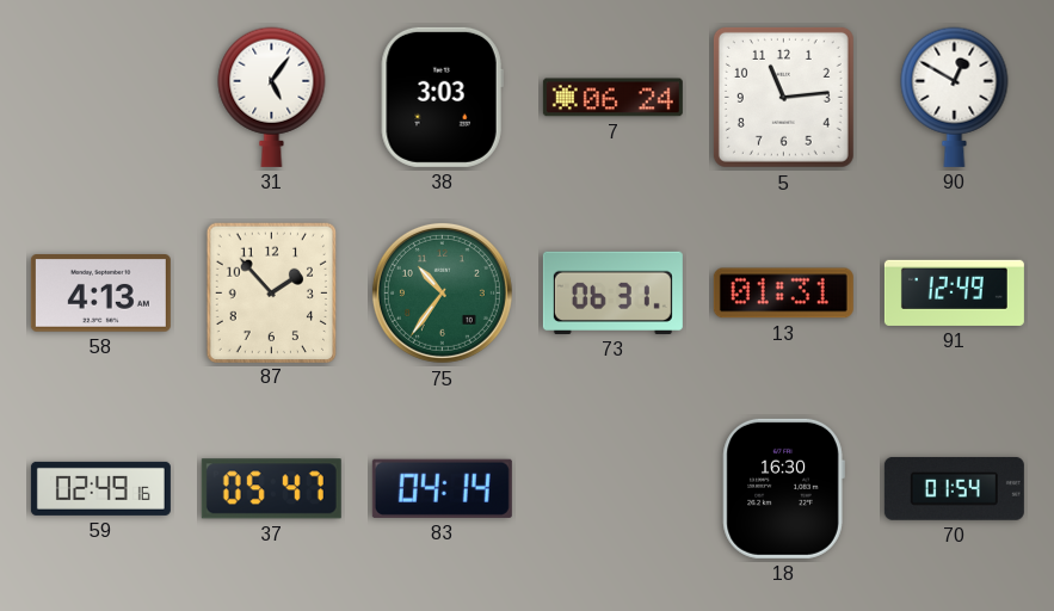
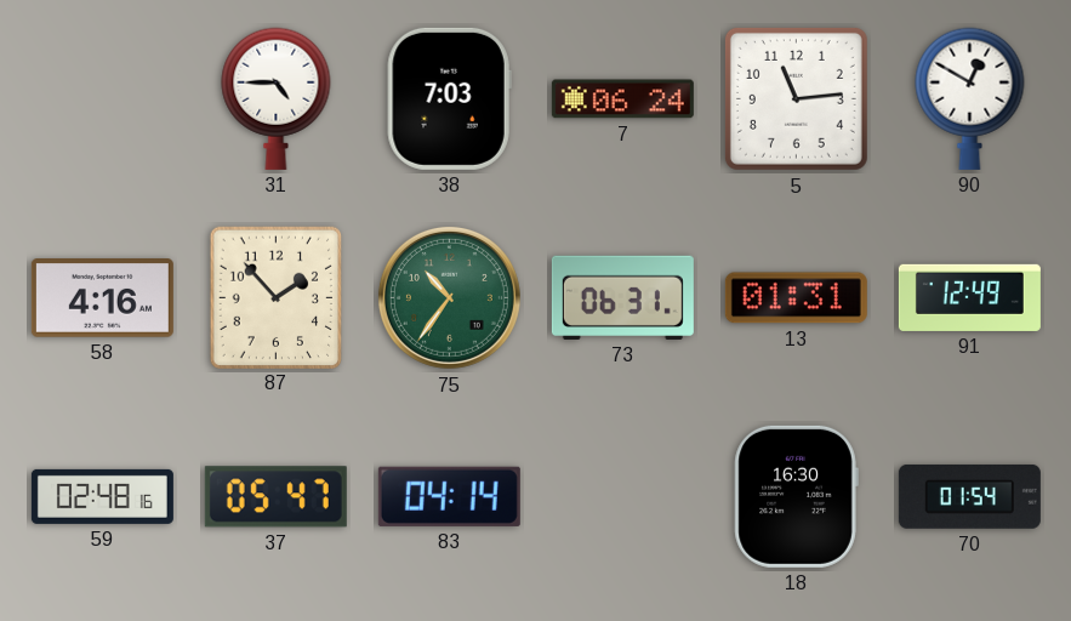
31: 5:06 -> 4:45 (277, 98)
38: 3:03 -> 7:03 (449, 98)
58: 4:13 -> 4:16 (102, 298)
59: 02:49 -> 02:48 (102, 496)
